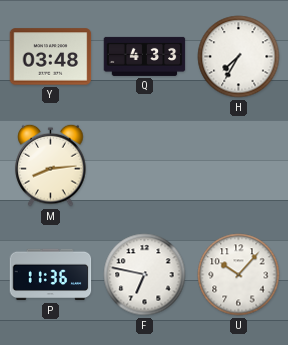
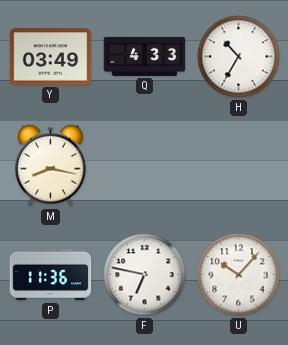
Y: 03:48 -> 03:49 (51, 57)
H: 7:35 -> 10:35 (239, 57)
M: 8:14 -> 8:17 (51, 165)
